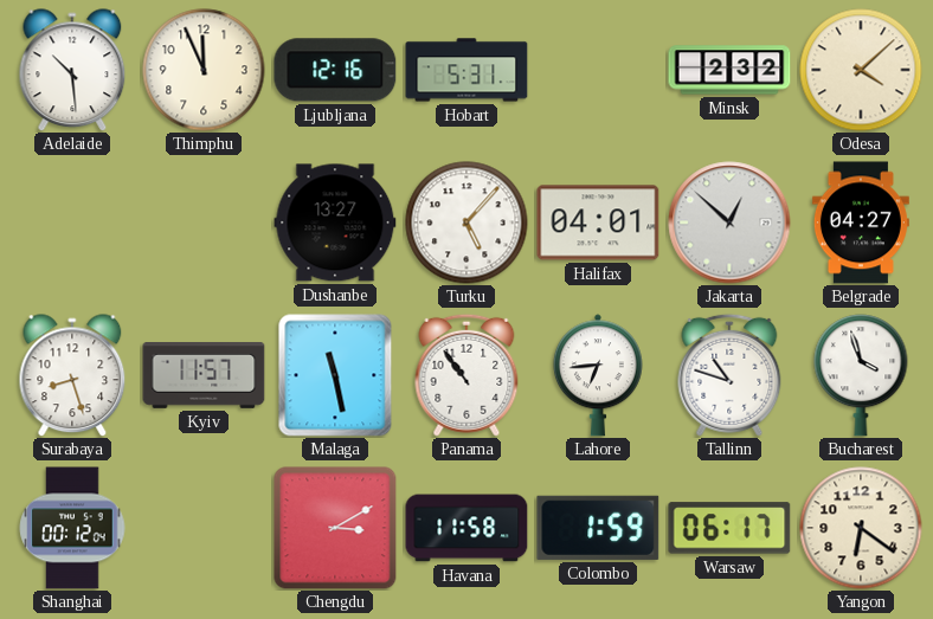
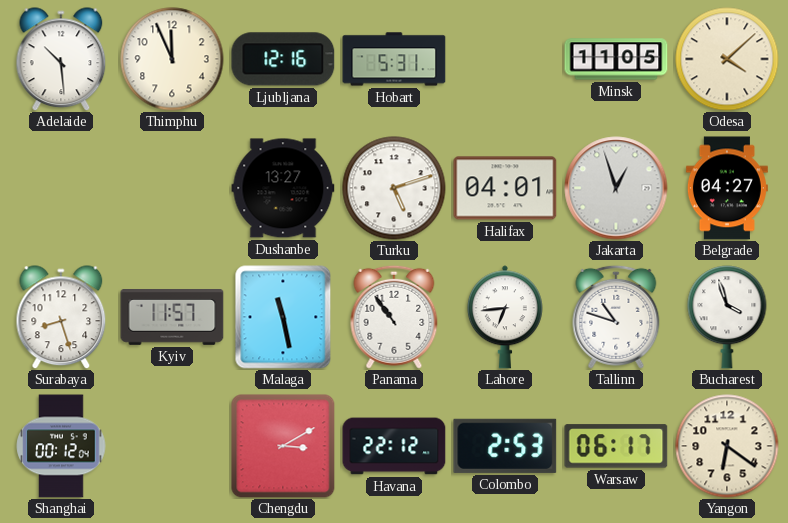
Minsk: 2:32 -> 11:05 (616, 59)
Turku: 5:07 -> 5:12 (394, 188)
Jakarta: 12:52 -> 12:57 (616, 188)
Havana: 11:58 -> 22:12 (394, 446)
Colombo: 1:59 -> 2:53 (505, 446)
